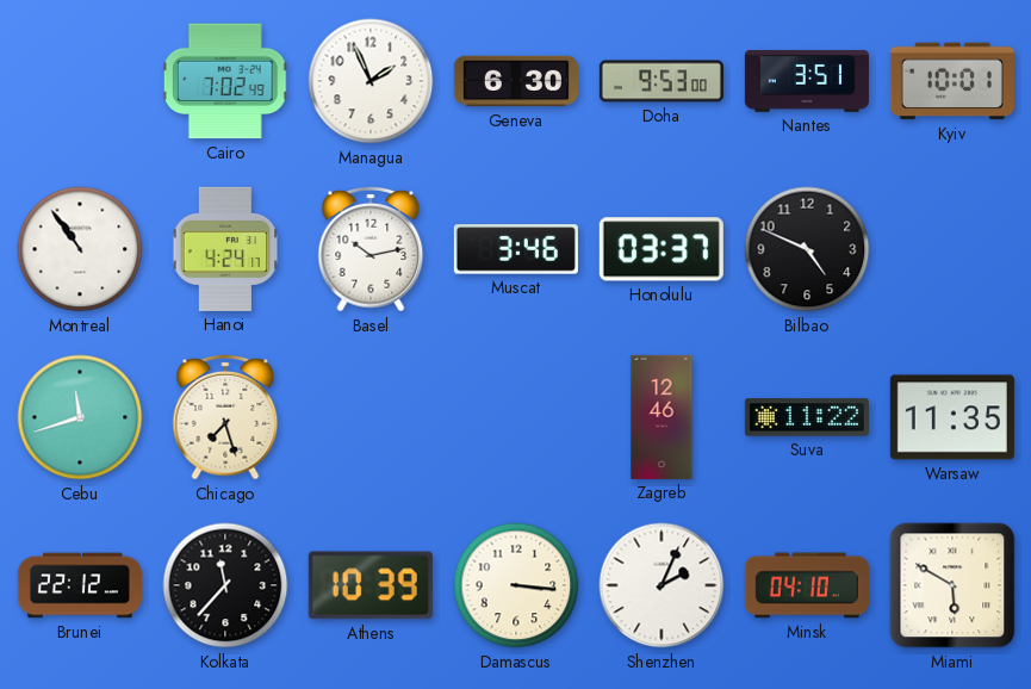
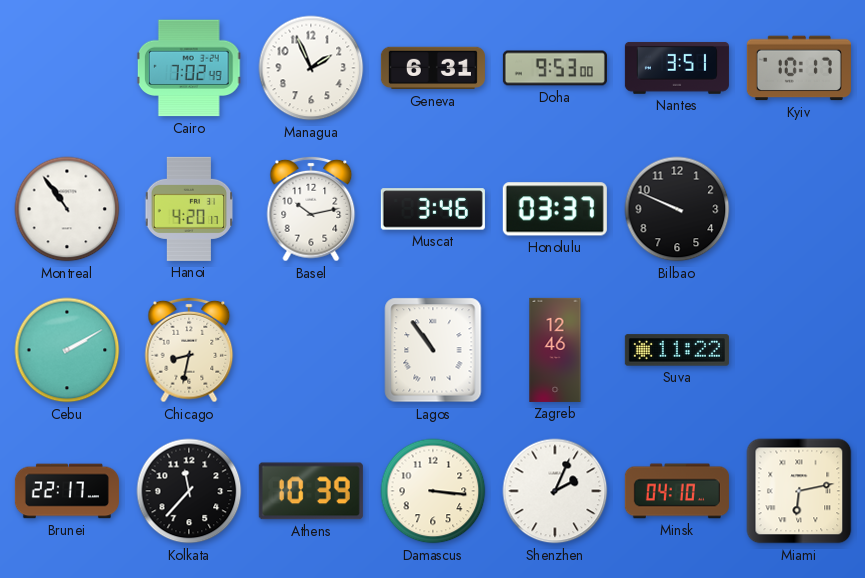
Geneva: 6:30 -> 6:31 (433, 68)
Kyiv: 10:01 -> 10:17 (799, 68)
Hanoi: 4:24 -> 4:20 (189, 209)
Bilbao: 4:49 -> 9:49 (677, 209)
Cebu: 11:42 -> 2:10 (67, 350)
Chicago: 7:27 -> 8:32 (189, 350)
Lagos: none -> 10:54 (433, 350)
Warsaw: 11:35 -> none (952, 417)
Brunei: 22:12 -> 22:17 (67, 491)
Miami: 5:50 -> 6:13 (799, 491)
